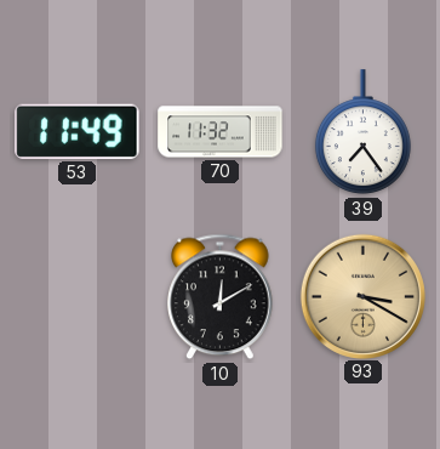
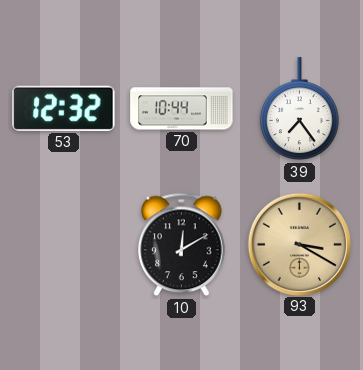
53: 11:49 -> 12:32 (64, 108)
70: 11:32 -> 10:44 (182, 109)
